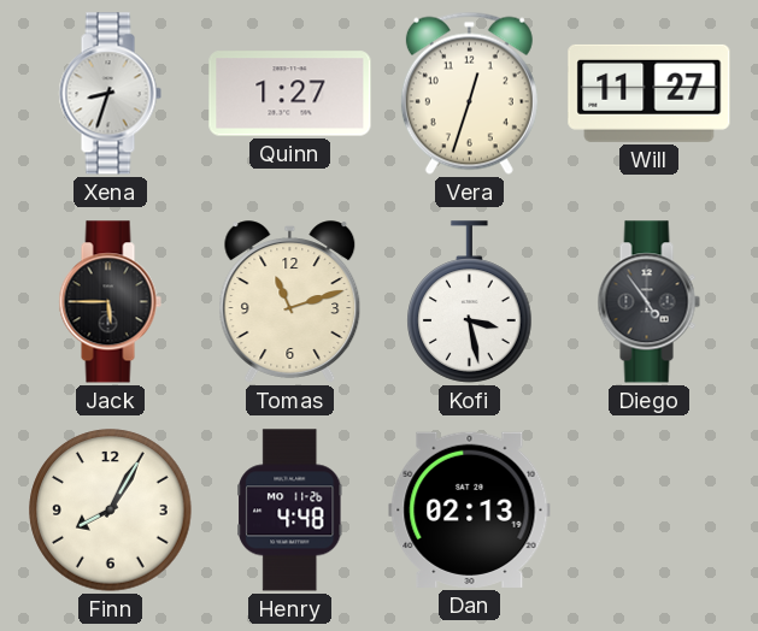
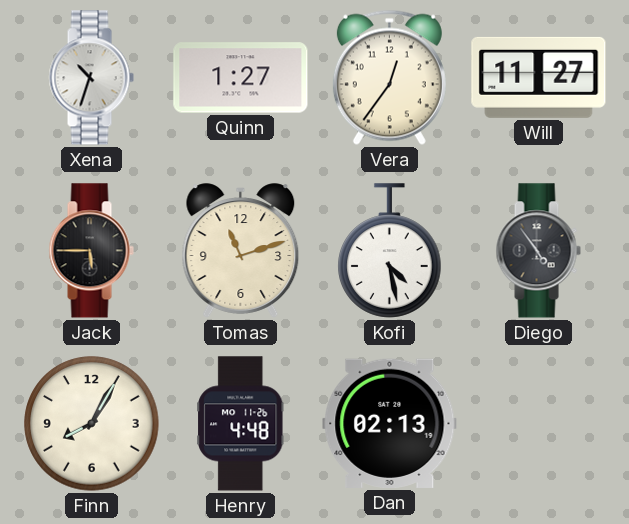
Xena: 8:33 -> 10:33 (91, 78)
Vera: 12:33 -> 12:36 (389, 77)
Kofi: 3:28 -> 4:28 (390, 251)
